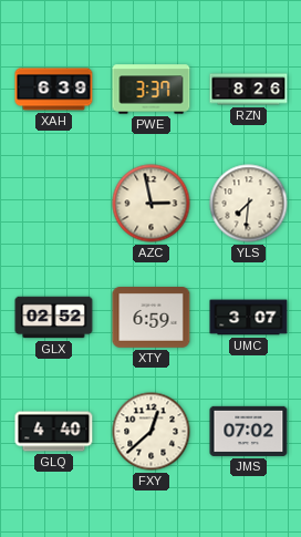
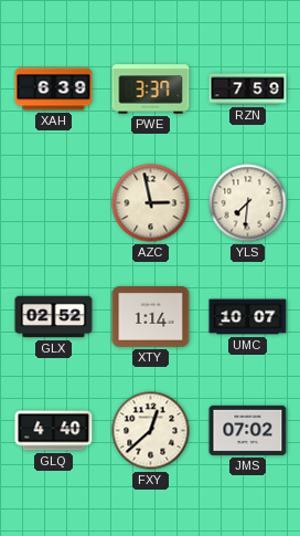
RZN: 8:26 -> 7:59 (248, 90)
XTY: 6:59 -> 1:14 (151, 317)
UMC: 3:07 -> 10:07 (248, 317)
